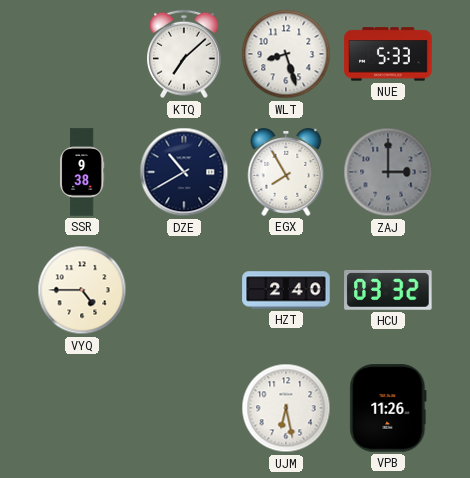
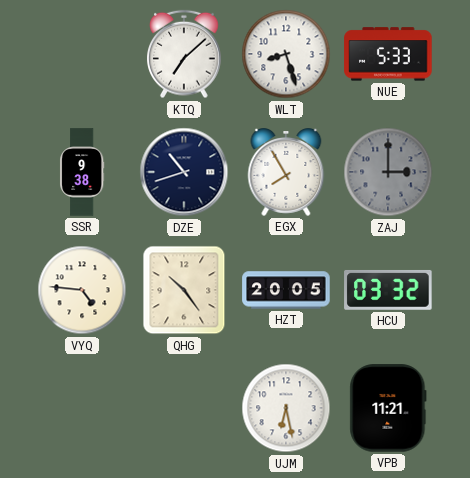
DZE: 10:40 -> 10:42 (184, 172)
VYQ: 4:45 -> 4:46 (82, 290)
QHG: none -> 10:24 (184, 290)
HZT: 2:40 -> 20:05 (286, 290)
VPB: 11:26 -> 11:21 (388, 408)
